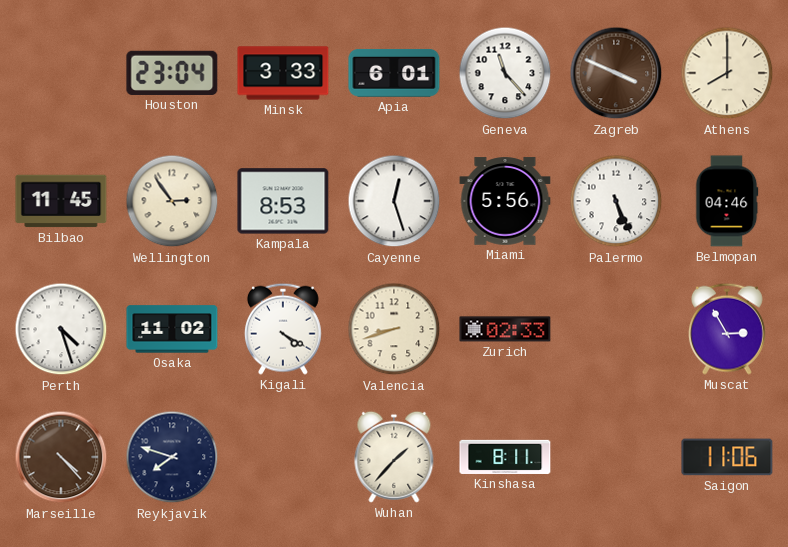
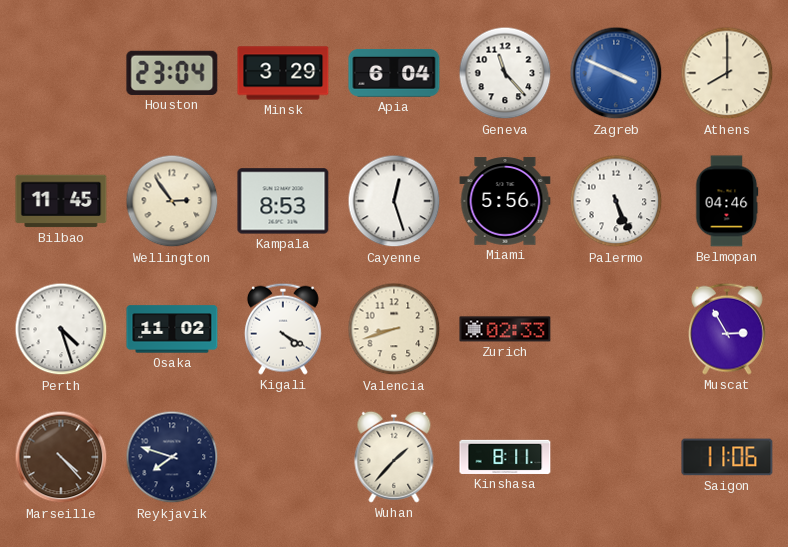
Minsk: 3:33 -> 3:29 (283, 73)
Apia: 6:01 -> 6:04 (394, 73)
Zagreb dial: brown -> blue (616, 73)
